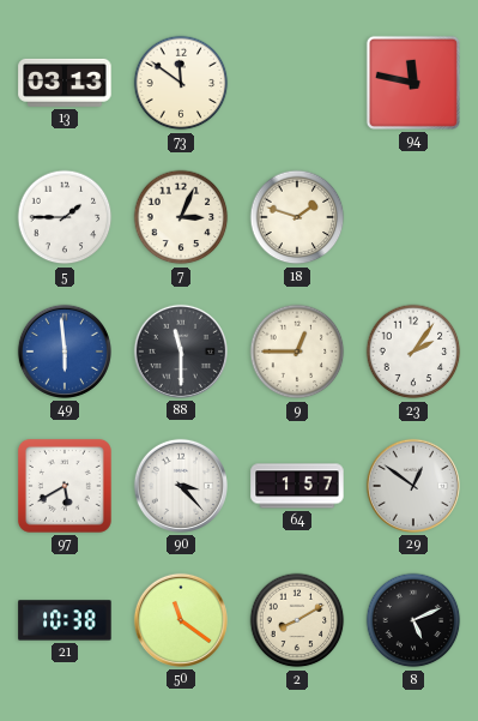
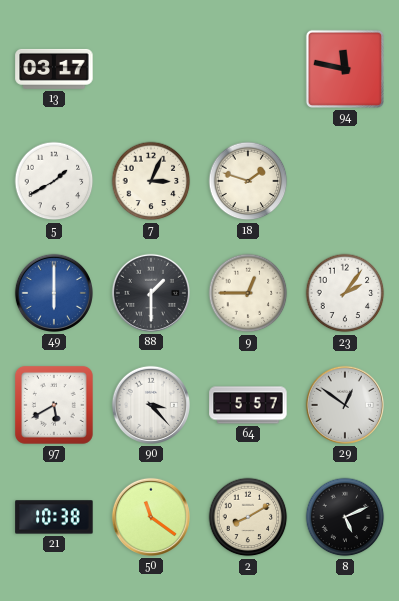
13: 03:13 -> 03:17 (54, 69)
73: 11:51 -> none (181, 83)
5: 1:45 -> 1:40 (54, 181)
49: 5:59 -> 6:00 (54, 293)
88: 11:30 -> 1:30 (151, 293)
64: 1:57 -> 5:57 (248, 405)
